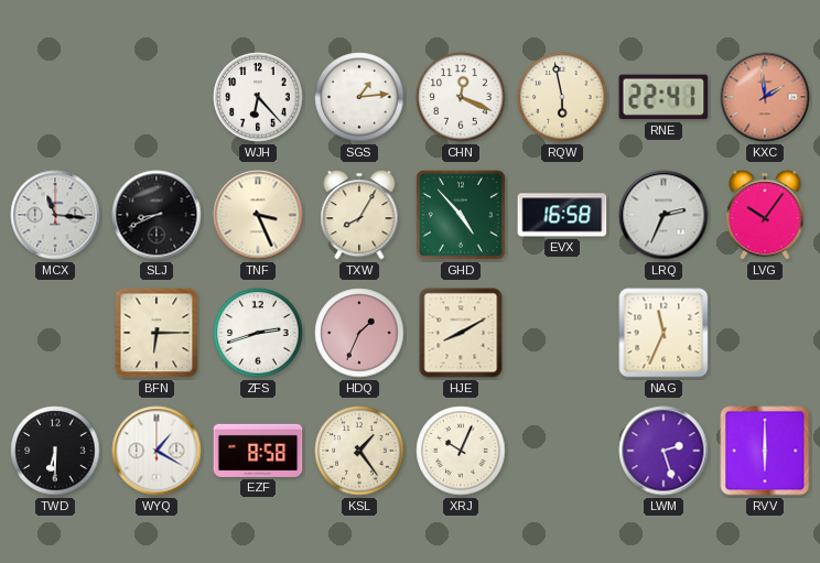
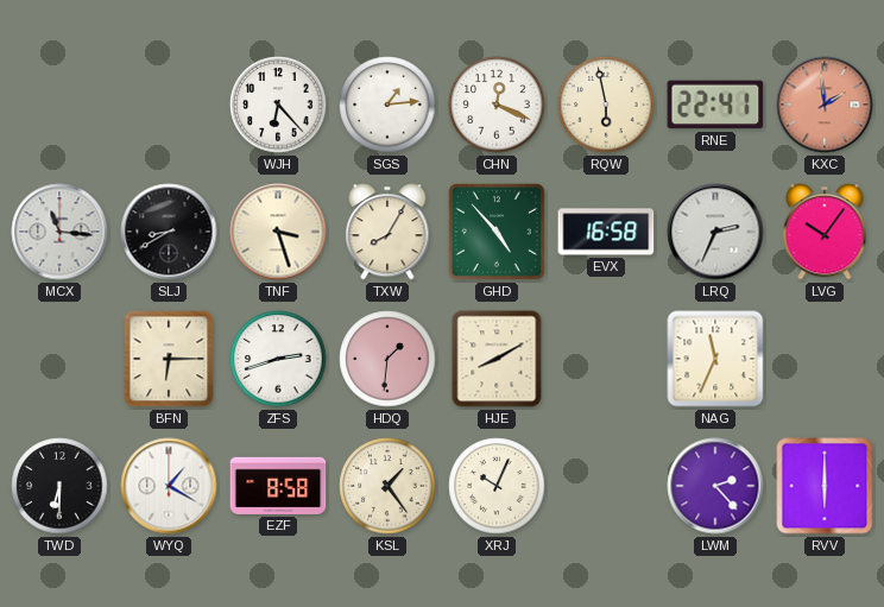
SLJ: 8:41 -> 8:40 (169, 232)
TNF: 3:26 -> 3:27 (278, 232)
HDQ: 1:34 -> 1:31 (387, 359)
LWM: 2:27 -> 2:23 (715, 486)
